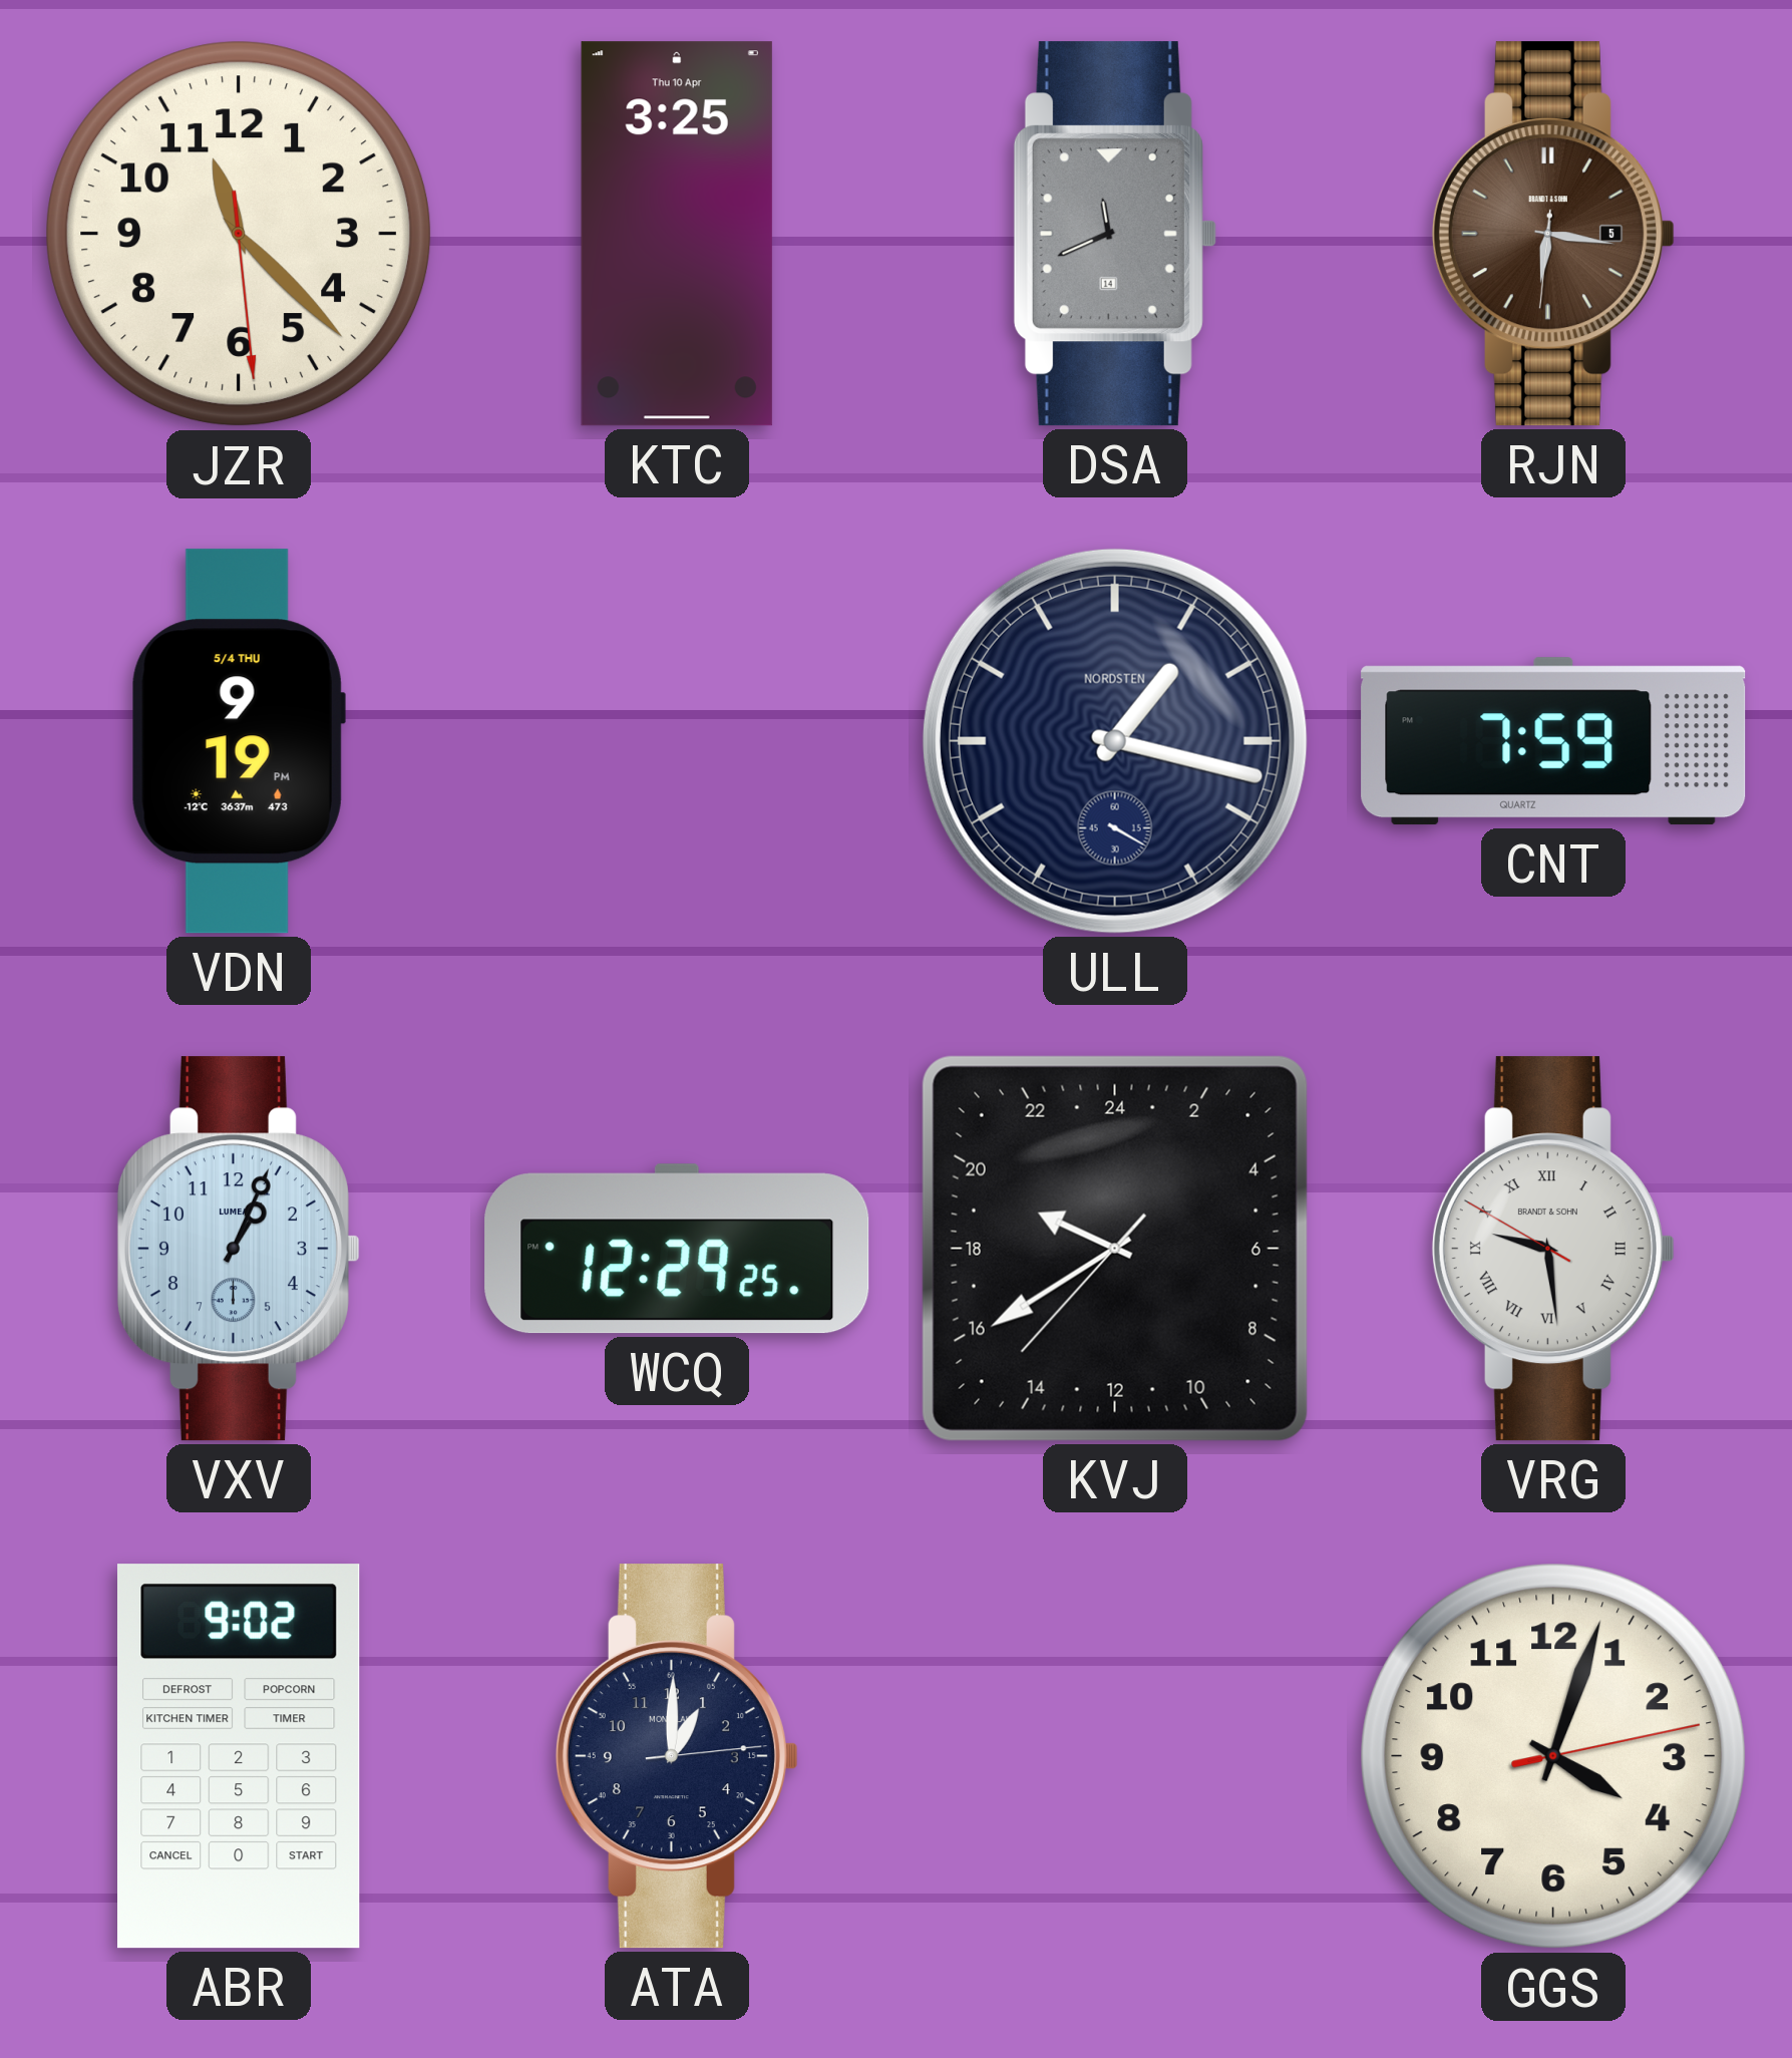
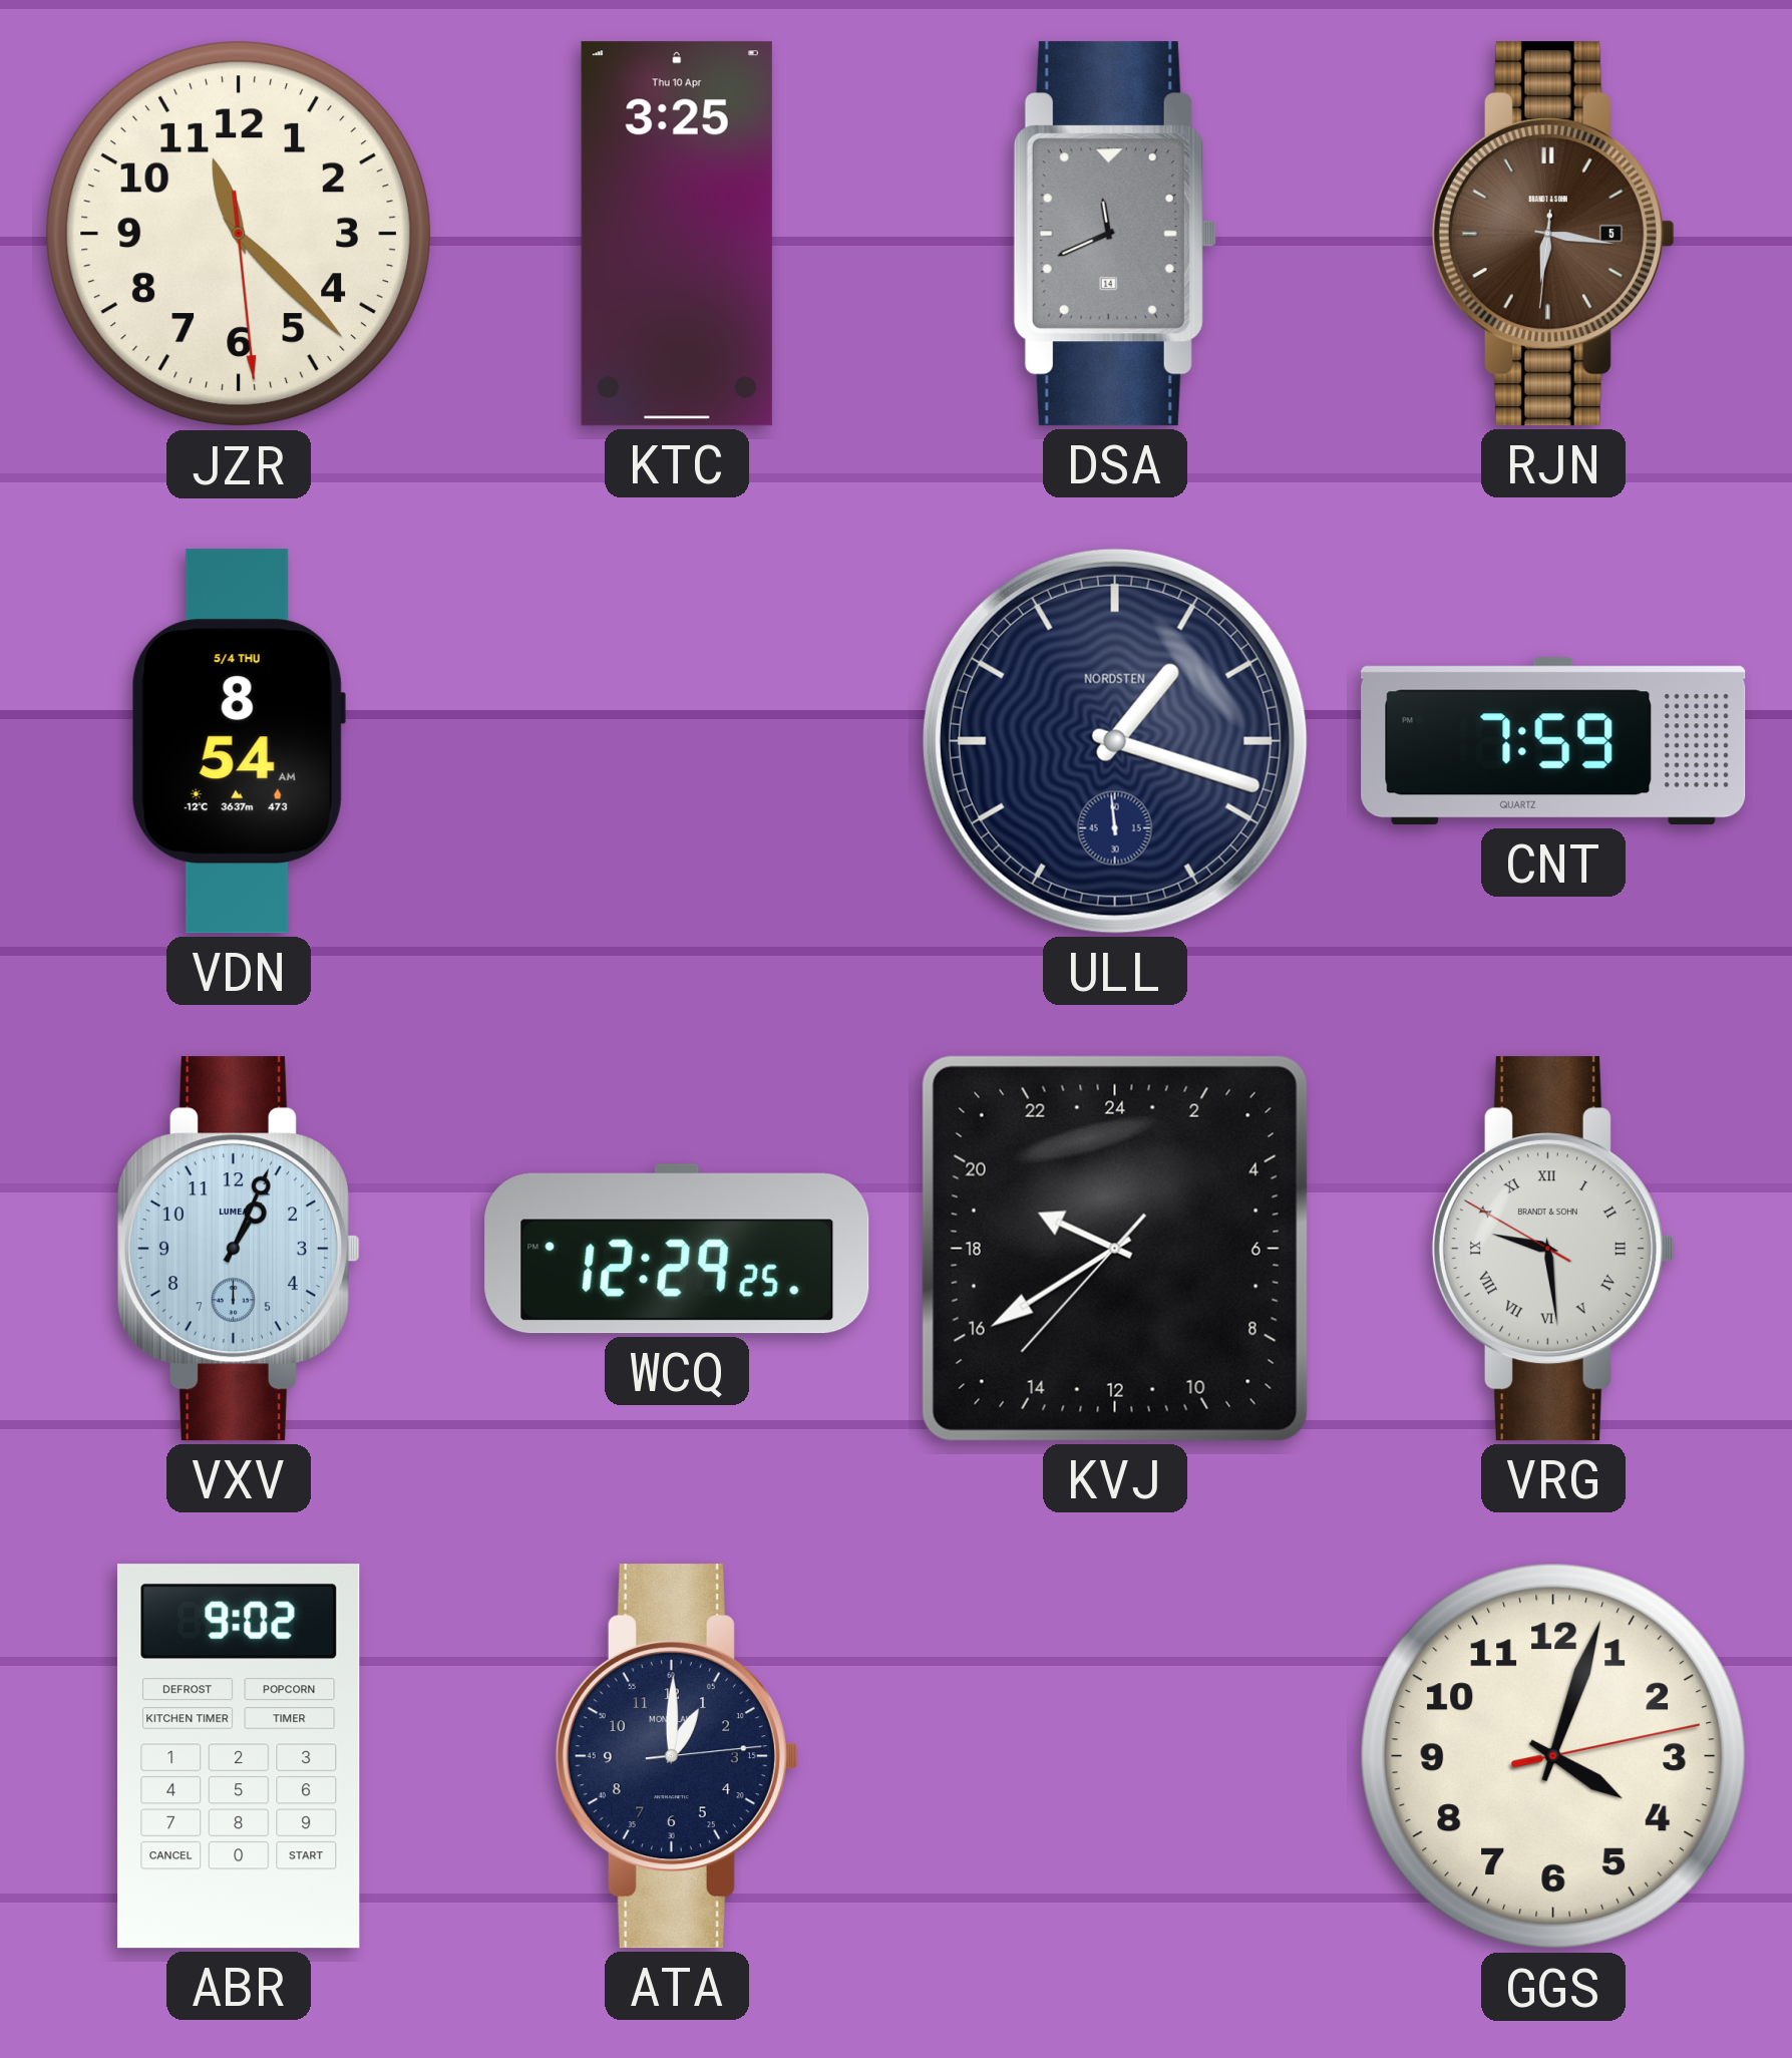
VDN: 9:19 -> 8:54 (239, 741)
ULL: 1:17:20 -> 1:17:59 (1115, 741)
